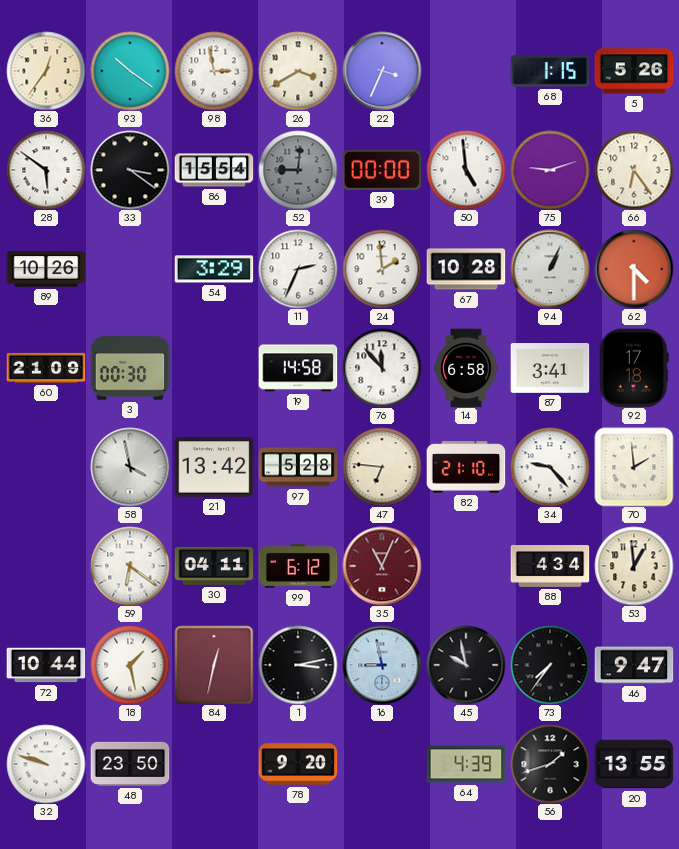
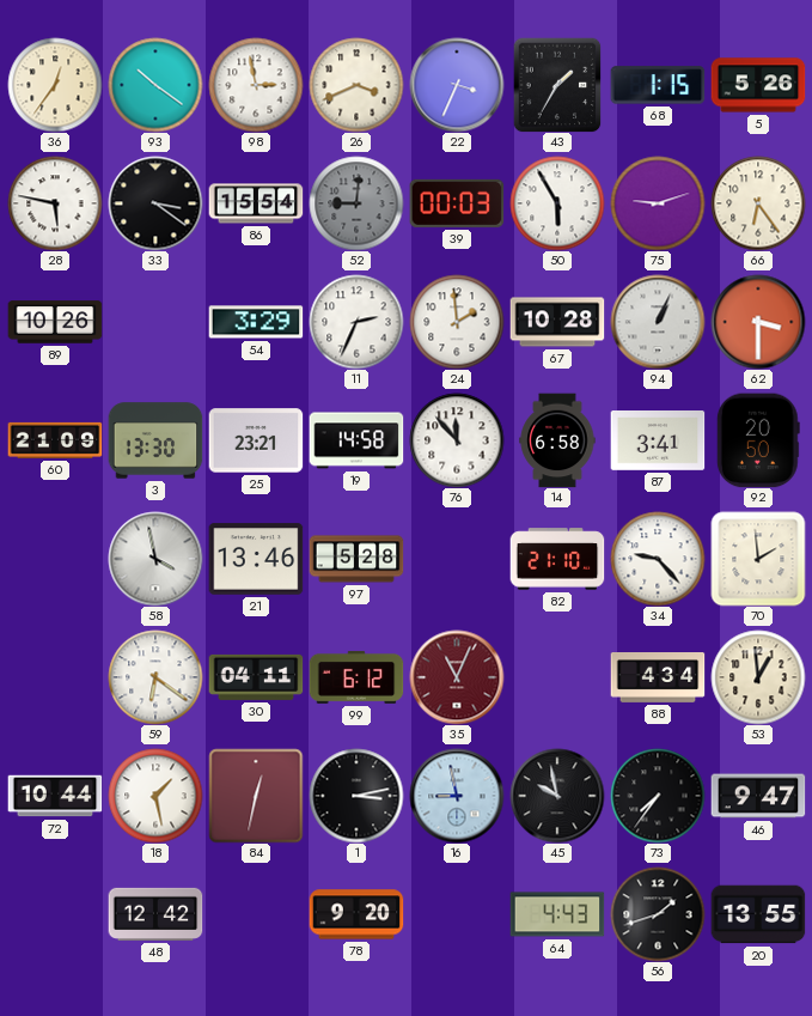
26: 3:40 -> 3:41 (356, 85)
43: none -> 1:35 (557, 85)
28: 5:51 -> 5:47 (55, 203)
39: 00:00 -> 00:03 (457, 203)
50: 4:59 -> 5:55 (557, 203)
62: 4:30 -> 3:30 (758, 322)
3: 00:30 -> 13:30 (155, 440)
25: none -> 23:21 (256, 440)
92: 17:18 -> 20:50 (758, 440)
21: 13:42 -> 13:46 (256, 559)
47: 6:46 -> none (382, 467)
32: 9:48 -> none (46, 764)
48: 23:50 -> 12:42 (155, 914)
64: 4:39 -> 4:43 (557, 914)
